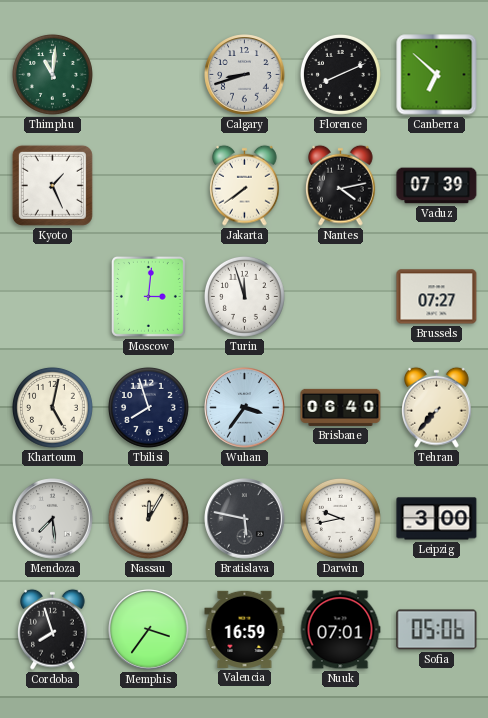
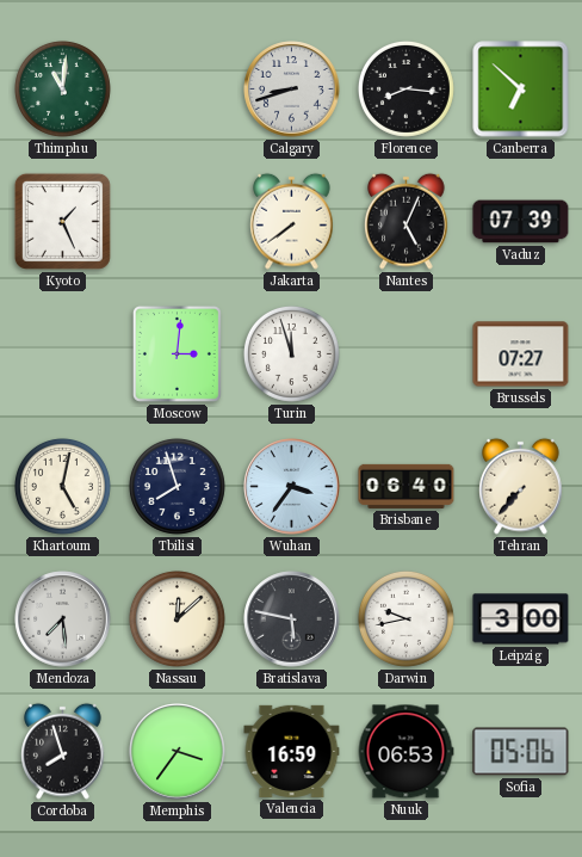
Florence: 8:11 -> 8:16 (405, 88)
Nantes: 4:13 -> 5:04 (407, 221)
Nassau: 12:05 -> 12:08 (177, 618)
Nuuk: 07:01 -> 06:53 (405, 752)
